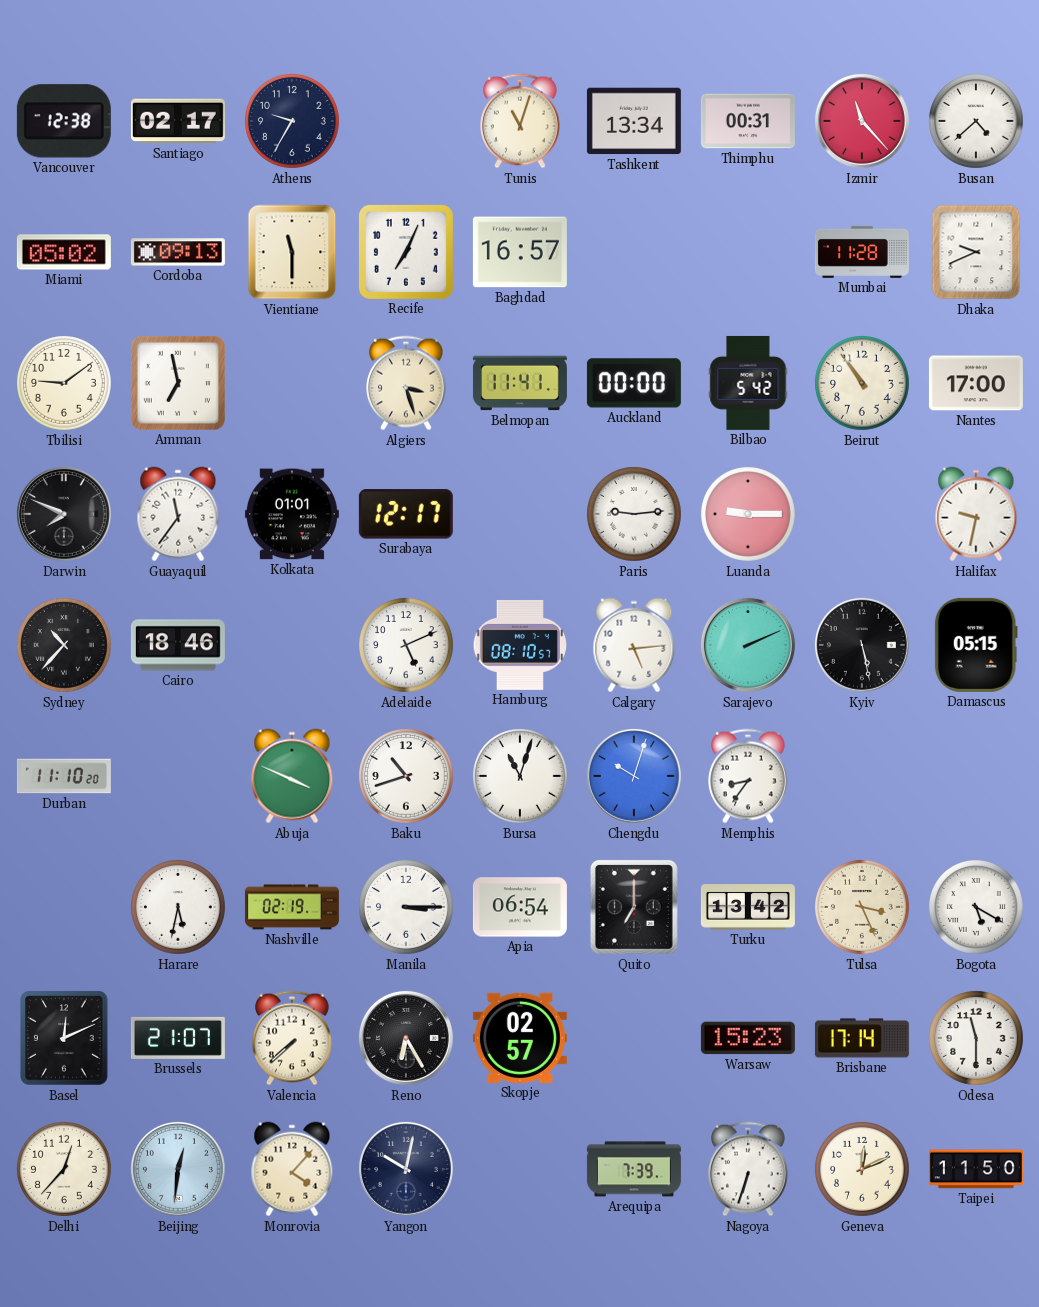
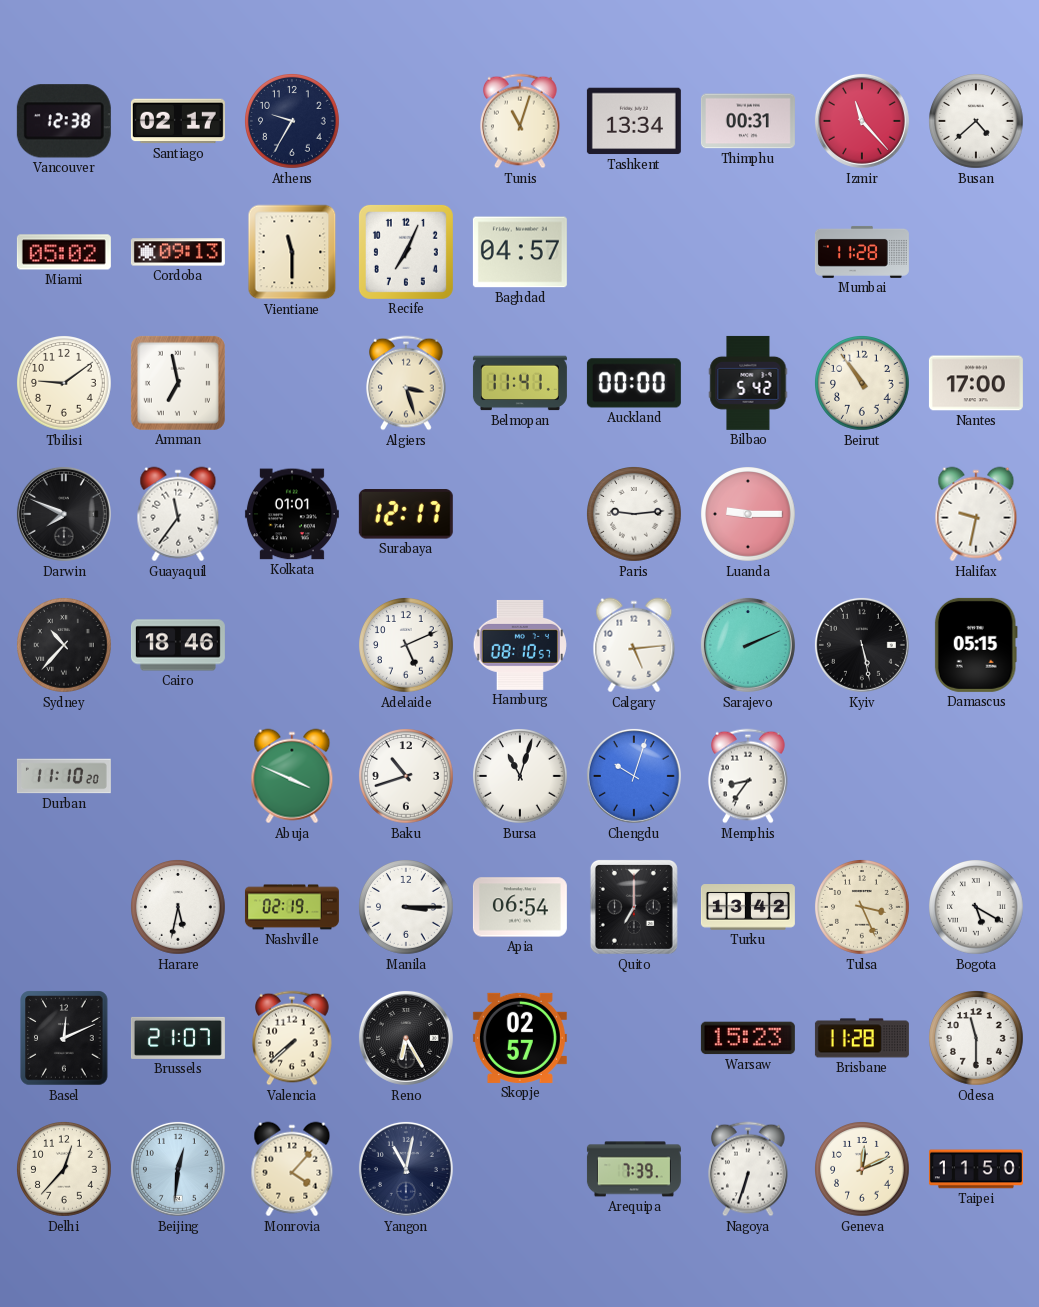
Baghdad: 16:57 -> 04:57 (520, 252)
Dhaka: 9:41 -> none (976, 252)
Brisbane: 17:14 -> 11:28 (862, 1038)
Yangon: 10:02 -> 11:02 (406, 1169)
